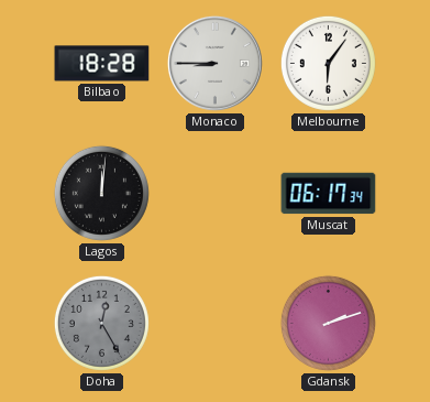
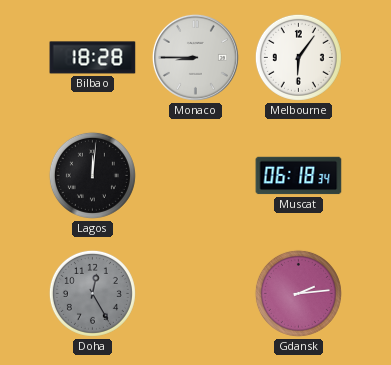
Muscat: 06:17 -> 06:18 (299, 176)
Gdansk: 2:12 -> 2:14 (298, 293)
